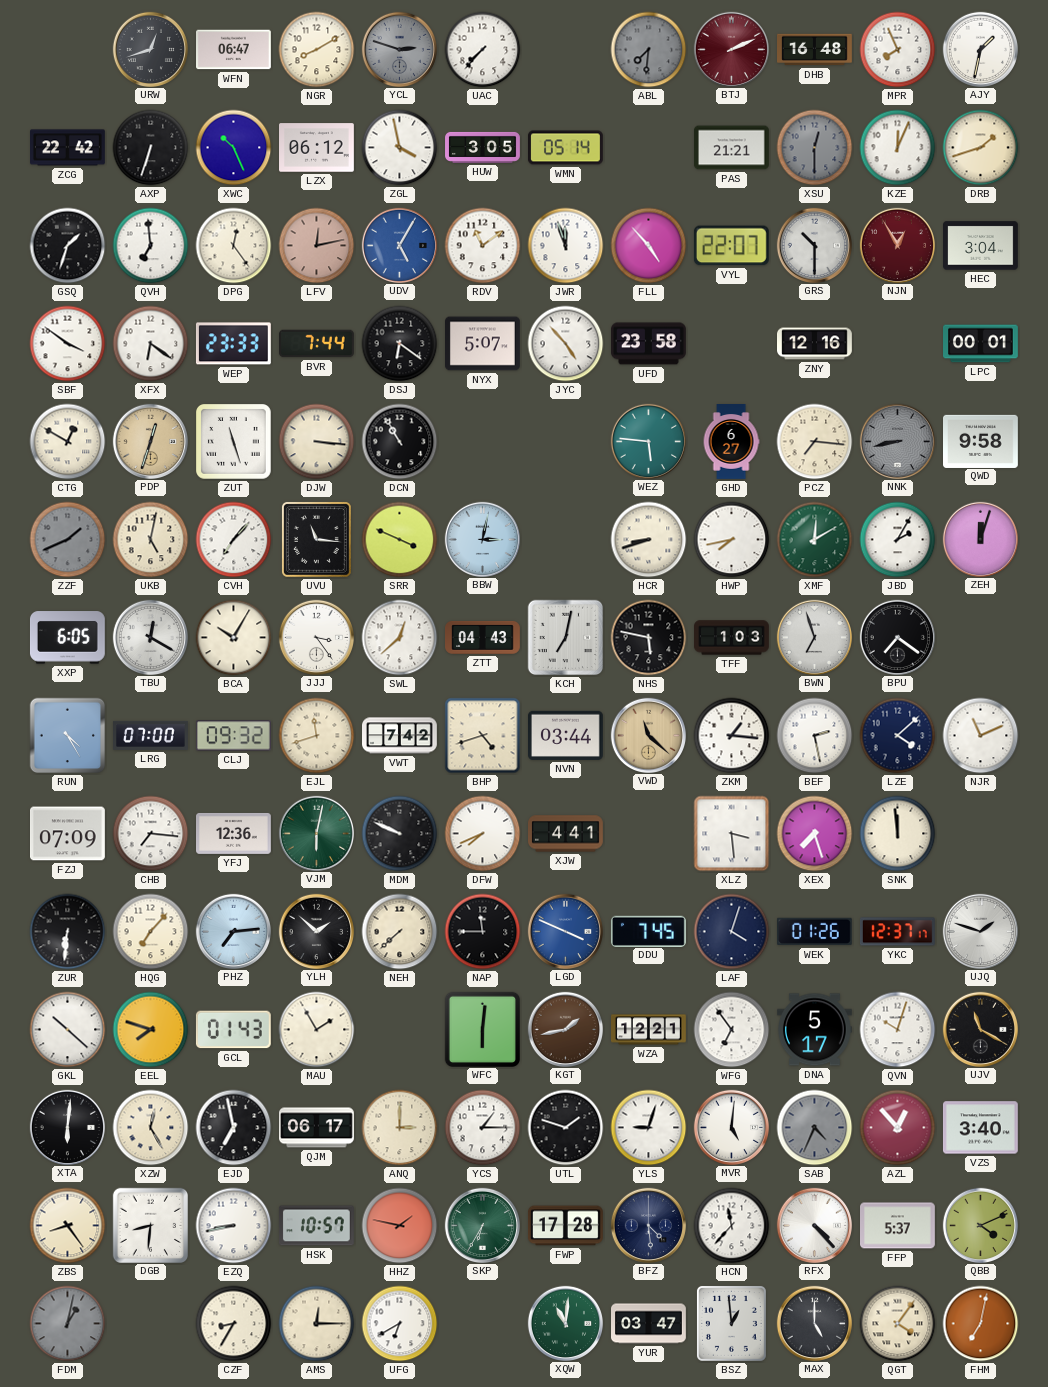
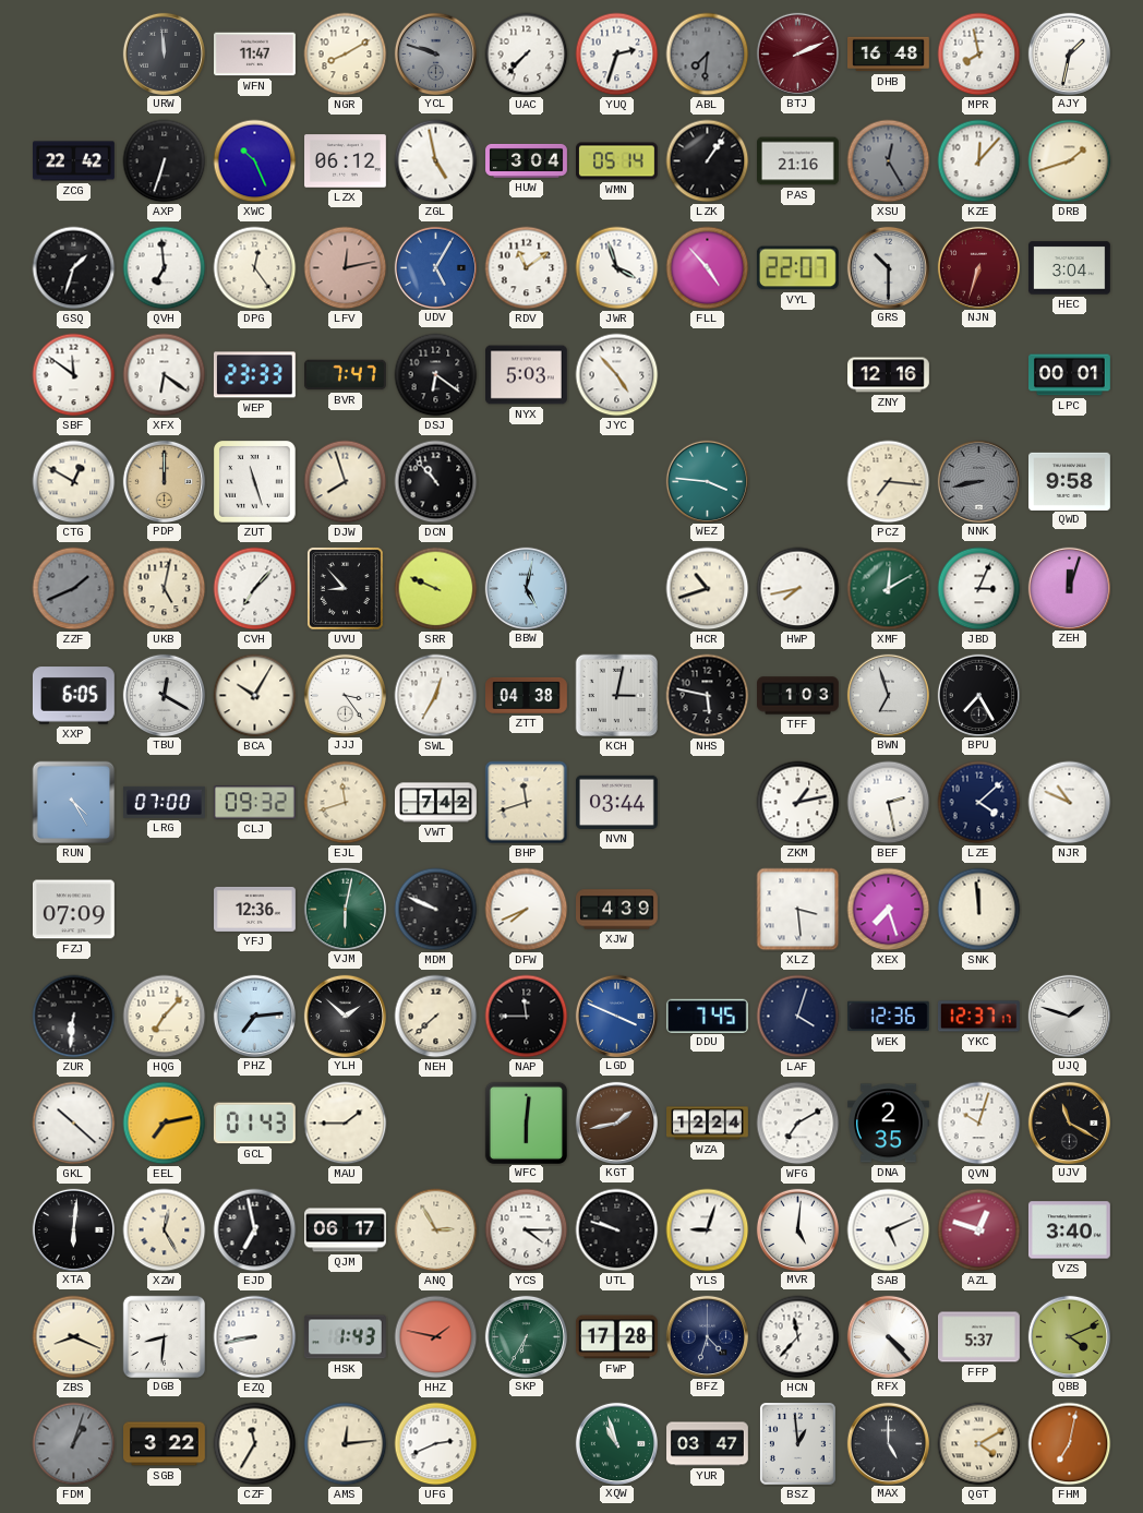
URW: 12:42 -> 11:59 (164, 53)
WFN: 06:47 -> 11:47 (255, 55)
YCL: 2:48 -> 9:48 (435, 53)
YUQ: none -> 2:33 (617, 55)
MPR: 7:56 -> 7:58 (979, 55)
ZGL: 3:58 -> 4:58 (436, 161)
HUW: 3:05 -> 3:04 (527, 160)
LZK: none -> 1:06 (708, 161)
PAS: 21:21 -> 21:16 (798, 161)
XSU: 12:30 -> 12:25 (889, 161)
KZE: 12:04 -> 12:07 (979, 161)
JWR: 11:57 -> 3:57 (617, 268)
NJN: 12:55 -> 6:33 (978, 267)
SBF: 3:51 -> 11:51 (74, 375)
BVR: 7:44 -> 7:47 (346, 375)
NYX: 5:07 -> 5:03 (527, 375)
UFD: 23:58 -> none (649, 344)
PDP: 12:33 -> 12:00 (164, 481)
DJW: 3:16 -> 7:57 (346, 482)
DCN: 10:55 -> 10:53 (436, 482)
WEZ: 5:46 -> 3:46 (707, 481)
GHD: 6:27 -> none (731, 442)
UVU: 11:16 -> 8:53 (345, 588)
SRR: 3:49 -> 9:49 (436, 589)
BBW: 3:02 -> 5:02 (526, 588)
HCR: 8:42 -> 10:42 (708, 589)
JBD: 2:05 -> 3:04 (979, 589)
SWL: 12:38 -> 12:35 (436, 696)
ZTT: 04:43 -> 04:38 (527, 695)
KCH: 7:02 -> 3:02 (617, 696)
BPU: 7:21 -> 7:25 (978, 695)
BHP: 4:42 -> 11:42 (527, 803)
VWD: 11:22 -> none (648, 735)
ZKM: 1:16 -> 1:13 (798, 803)
NJR: 11:11 -> 10:49 (1070, 803)
CHB: 7:16 -> none (151, 834)
XJW: 4:41 -> 4:39 (617, 910)
WEK: 01:26 -> 12:36 (888, 1017)
EEL: 7:48 -> 7:13 (165, 1124)
MAU: 1:55 -> 1:45 (346, 1124)
WZA: 12:21 -> 12:24 (708, 1124)
WFG: 6:54 -> 7:10 (798, 1124)
DNA: 5:17 -> 2:35 (889, 1124)
ANQ: 3:00 -> 2:55 (436, 1230)
YCS: 1:15 -> 4:15 (527, 1230)
UTL: 1:48 -> 9:48 (617, 1230)
SAB: 4:34 -> 5:11 (889, 1230)
SAB dial: grey -> white (889, 1230)
AZL: 12:53 -> 12:48 (979, 1230)
ZBS: 8:24 -> 8:19 (74, 1337)
HSK: 10:57 -> 1:43 (345, 1337)
BFZ: 4:29 -> 4:33 (707, 1336)
FDM: 1:02 -> 1:03 (74, 1444)
SGB: none -> 3:22 (165, 1444)
CZF: 8:35 -> 11:35 (255, 1444)
AMS: 12:15 -> 12:14 (346, 1444)
UFG: 6:40 -> 2:41 (436, 1444)
XQW: 11:01 -> 10:57 (616, 1443)
QGT: 4:06 -> 4:10 (979, 1444)
